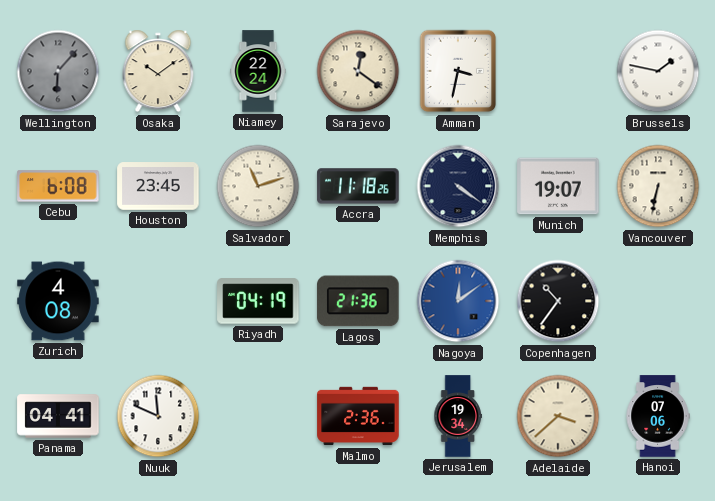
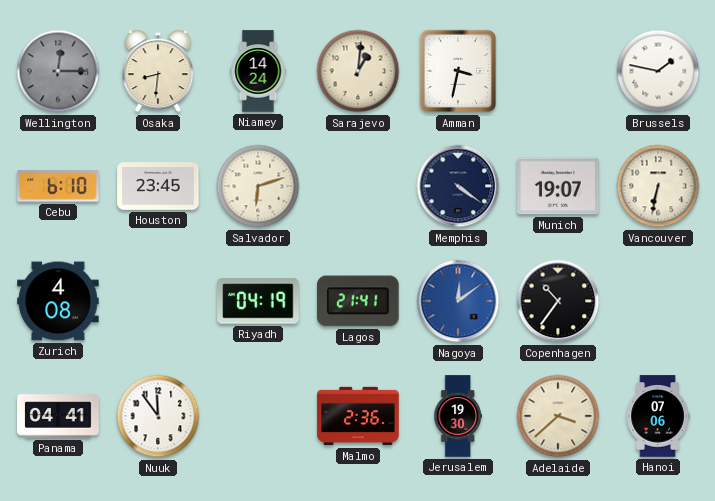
Wellington: 6:07 -> 12:15 (58, 71)
Osaka: 10:09 -> 8:31 (158, 71)
Niamey: 22:24 -> 14:24 (258, 71)
Sarajevo: 12:21 -> 1:01 (358, 71)
Cebu: 6:08 -> 6:10 (58, 186)
Salvador: 11:12 -> 6:12 (258, 186)
Accra: 11:18 -> none (358, 186)
Lagos: 21:36 -> 21:41 (358, 301)
Nuuk: 11:49 -> 11:54 (158, 416)
Jerusalem: 19:34 -> 19:30 (458, 416)
